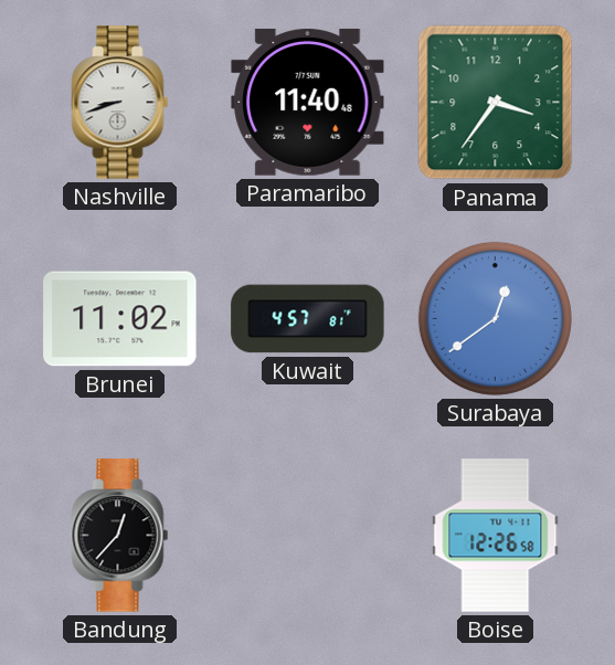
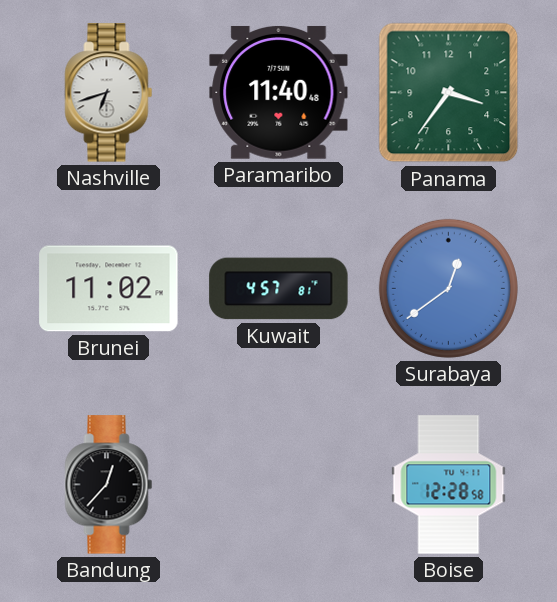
Nashville: 8:42 -> 6:42 (109, 93)
Boise: 12:26 -> 12:28 (449, 485)
